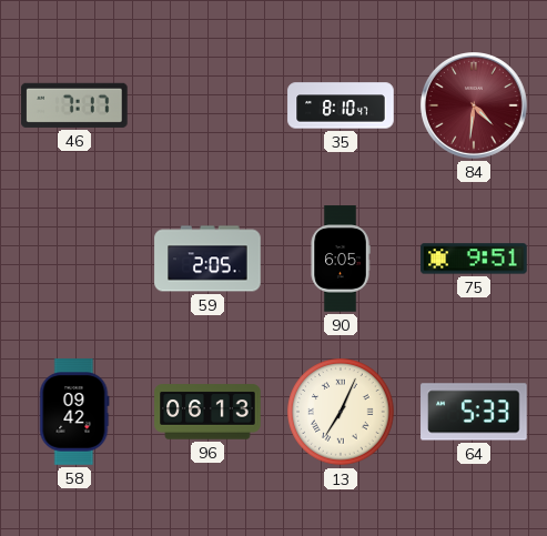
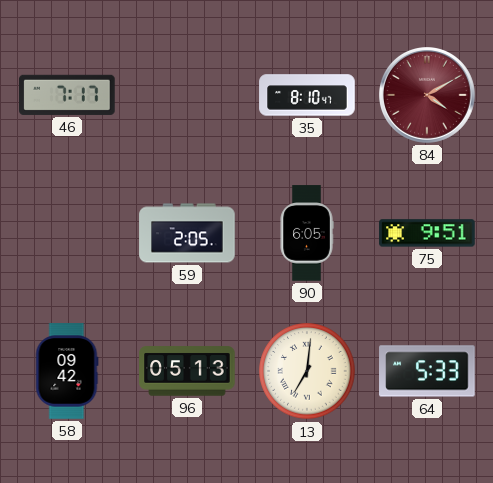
84: 4:31 -> 4:10 (428, 96)
96: 06:13 -> 05:13 (187, 371)
13: 7:04 -> 7:01 (307, 371)
